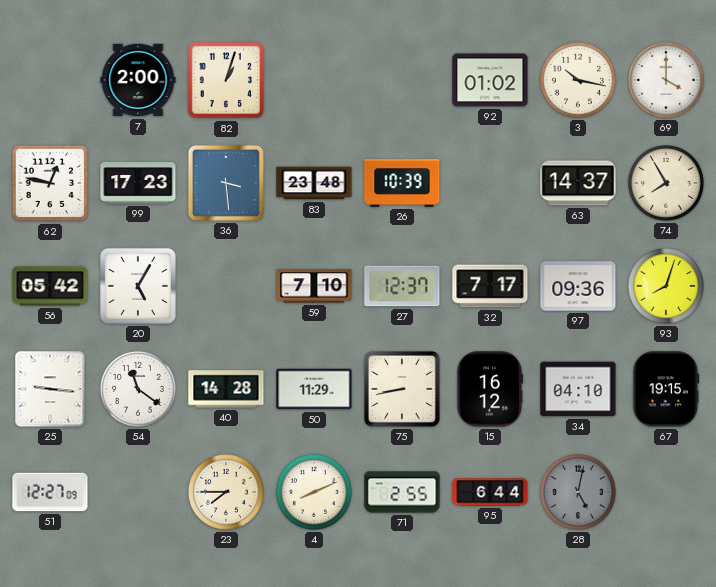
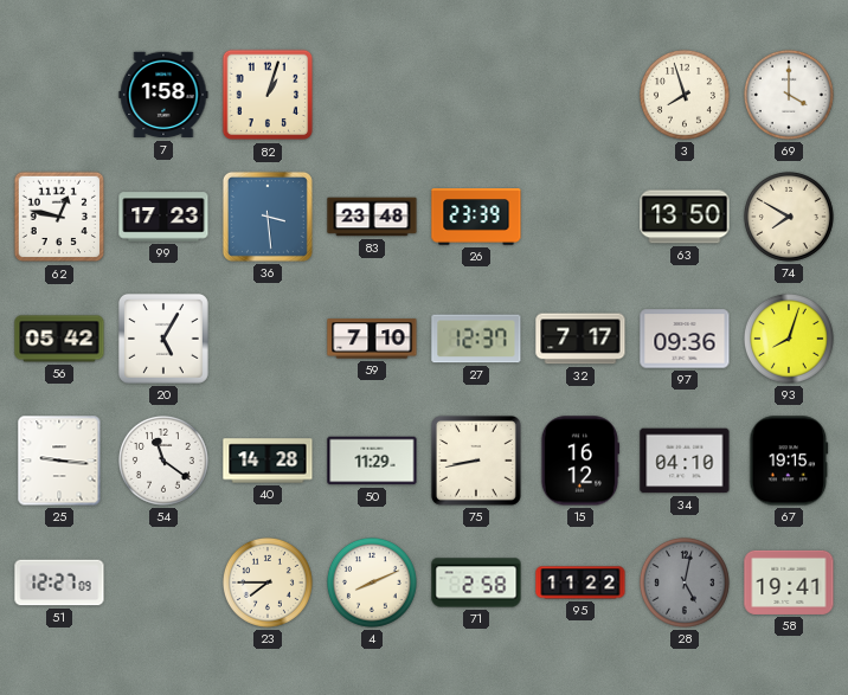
7: 2:00 -> 1:58 (163, 95)
92: 01:02 -> none (490, 80)
3: 10:17 -> 7:57 (685, 95)
26: 10:39 -> 23:39 (476, 217)
63: 14:37 -> 13:50 (685, 217)
74: 7:55 -> 7:50 (789, 217)
71: 2:55 -> 2:58 (476, 583)
95: 6:44 -> 11:22 (580, 583)
58: none -> 19:41 (789, 583)
